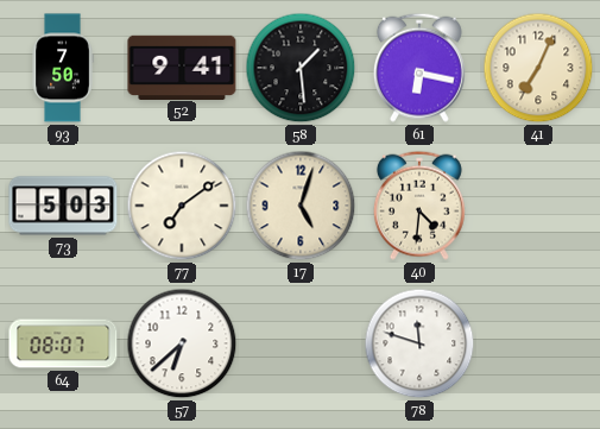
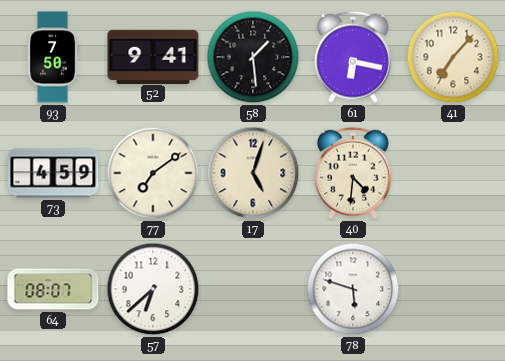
41: 7:04 -> 7:07 (453, 57)
73: 5:03 -> 4:59 (53, 173)
78: 11:48 -> 5:48 (353, 289)
